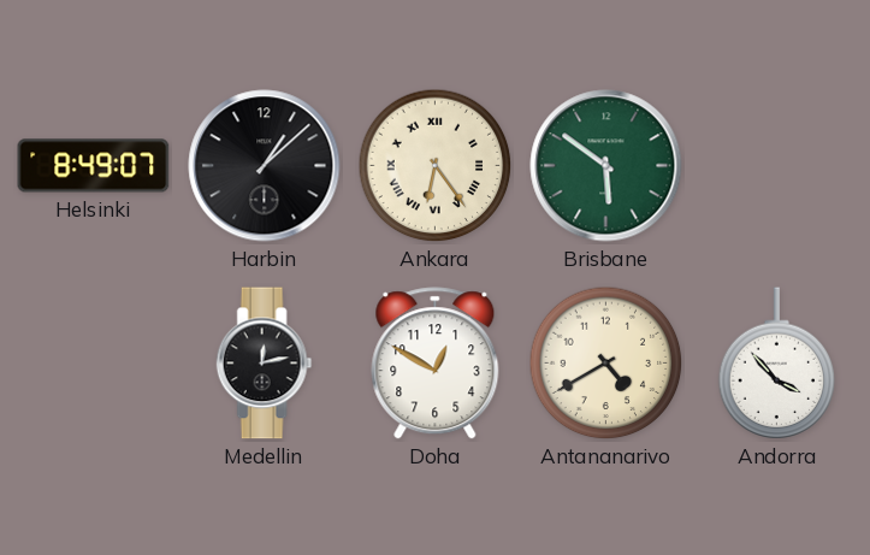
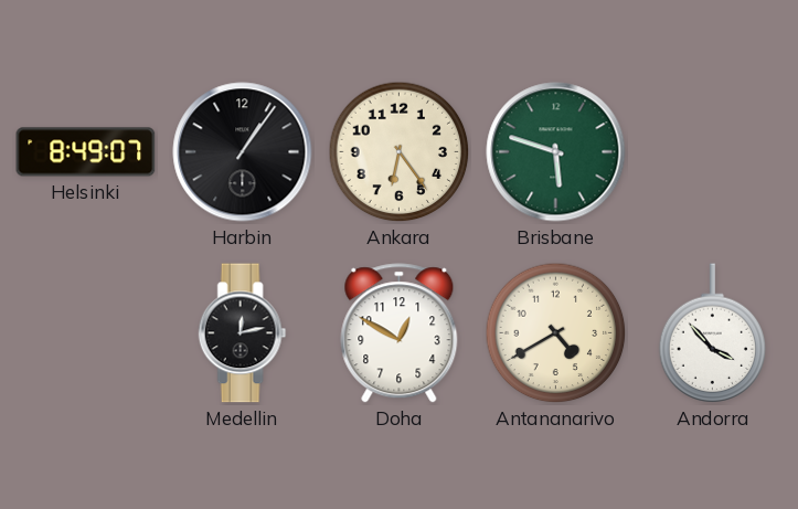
Harbin: 1:08 -> 1:06 (243, 152)
Ankara numerals: Roman -> Arabic (400, 152)
Brisbane: 5:51 -> 5:48 (556, 152)
